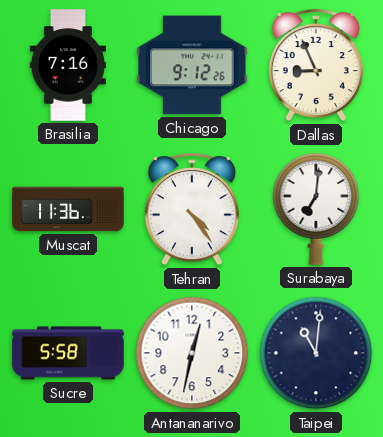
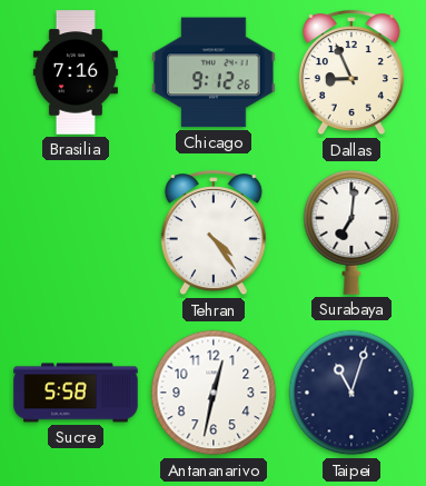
Muscat: 11:36 -> none (68, 209)
Taipei: 11:01 -> 11:03 (351, 393)
